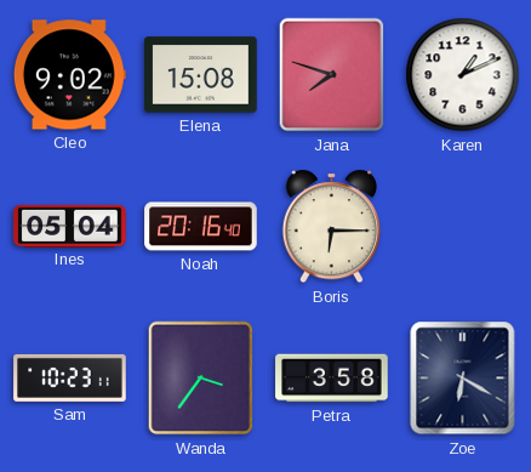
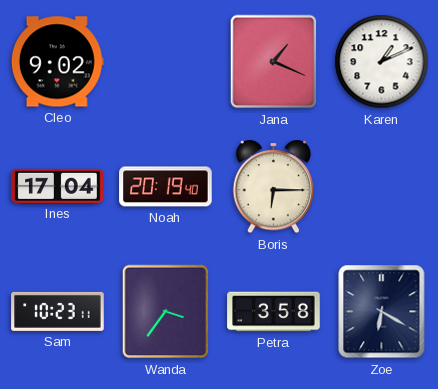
Elena: 15:08 -> none (201, 75)
Jana: 7:48 -> 1:19 (274, 62)
Ines: 05:04 -> 17:04 (58, 186)
Noah: 20:16 -> 20:19 (166, 187)
